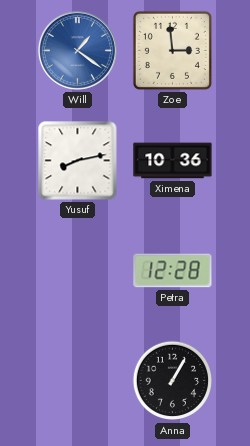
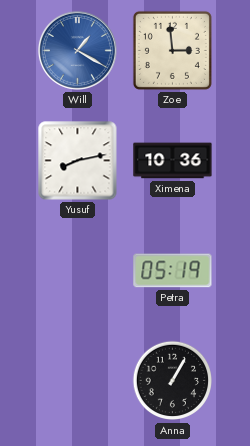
Will: 1:21 -> 1:20 (77, 50)
Petra: 12:28 -> 05:19 (173, 271)
